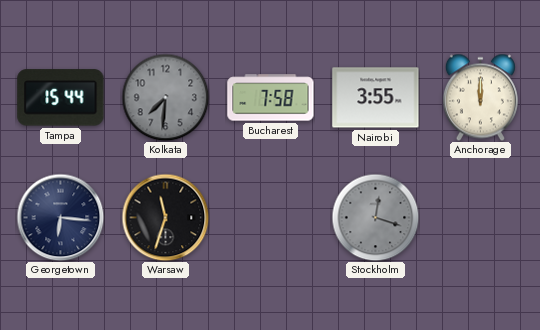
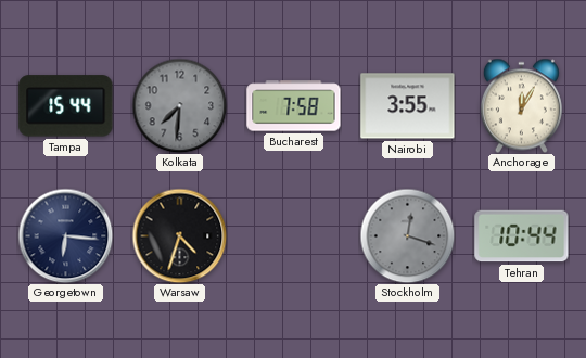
Anchorage: 12:00 -> 12:05 (521, 105)
Warsaw: 11:33 -> 4:33 (179, 235)
Tehran: none -> 10:44 (522, 236)
